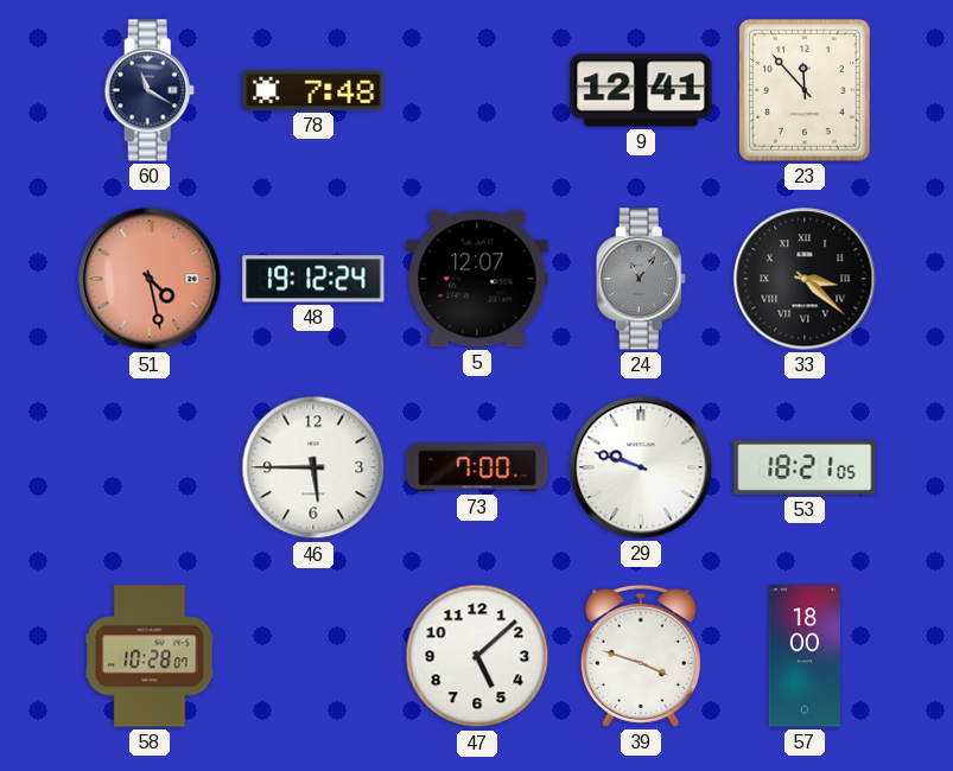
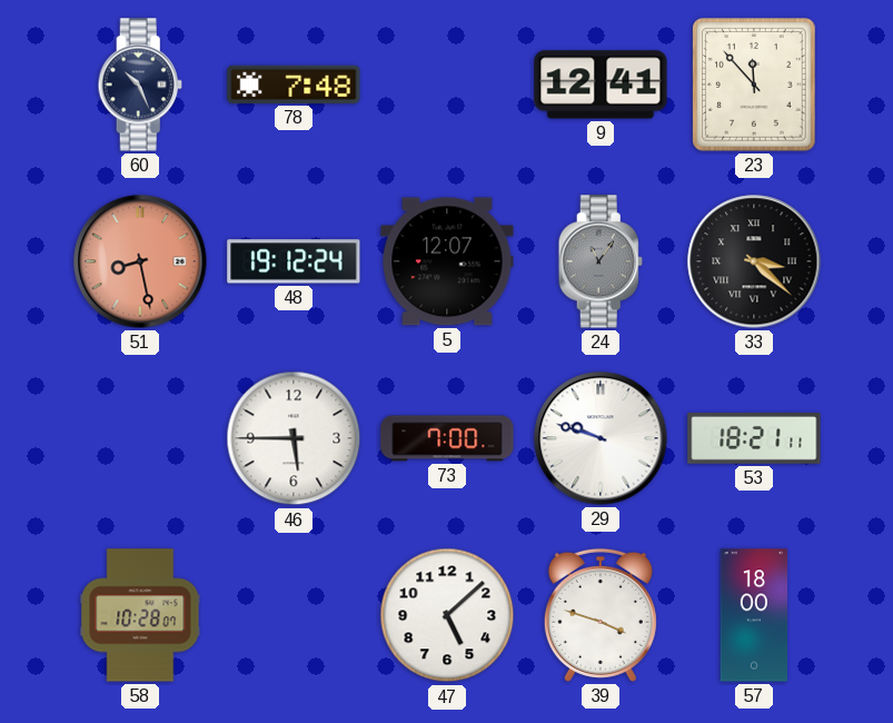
60: 11:20 -> 10:26 (140, 85)
51: 4:28 -> 8:28 (140, 261)
53: 18:21:05 -> 18:21:11 (754, 439)
